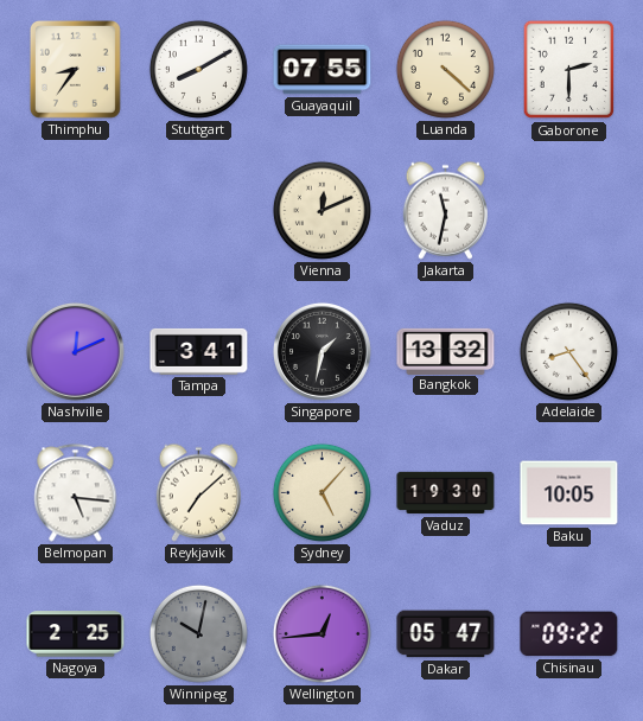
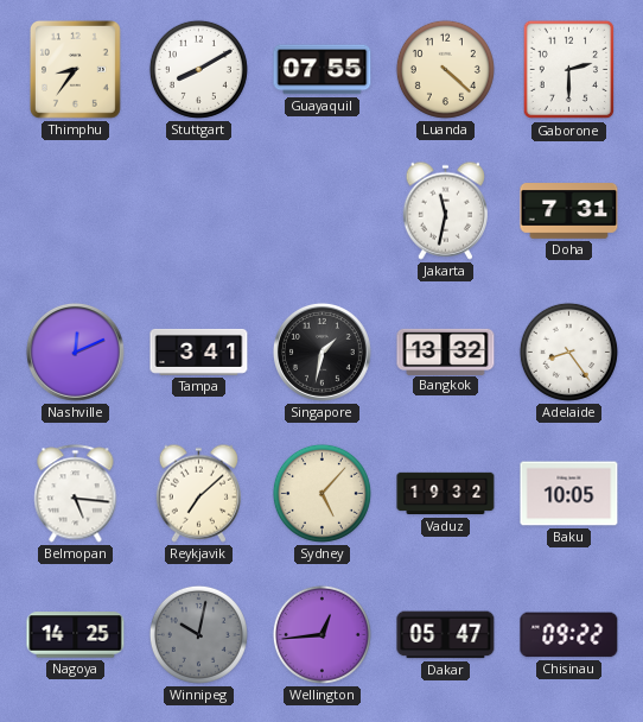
Vienna: 12:11 -> none (321, 210)
Doha: none -> 7:31 (569, 211)
Vaduz: 19:30 -> 19:32 (446, 494)
Nagoya: 2:25 -> 14:25 (76, 635)
